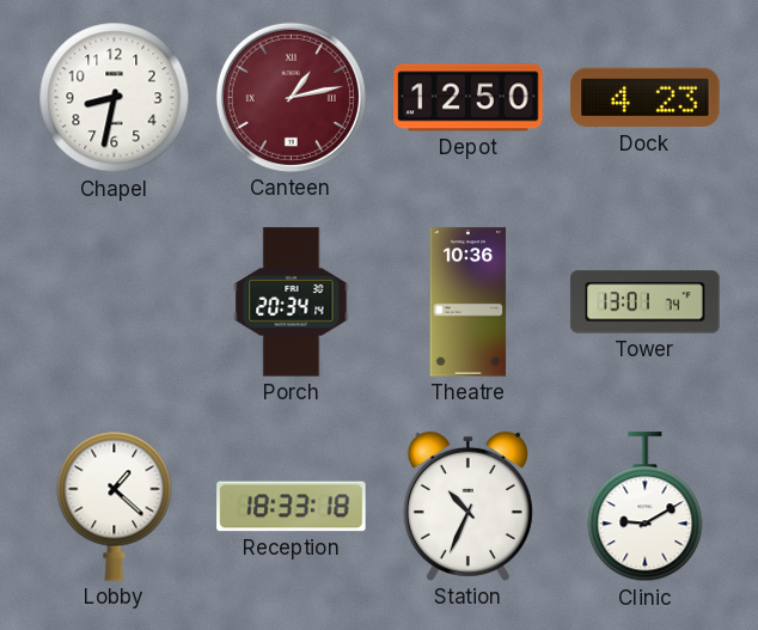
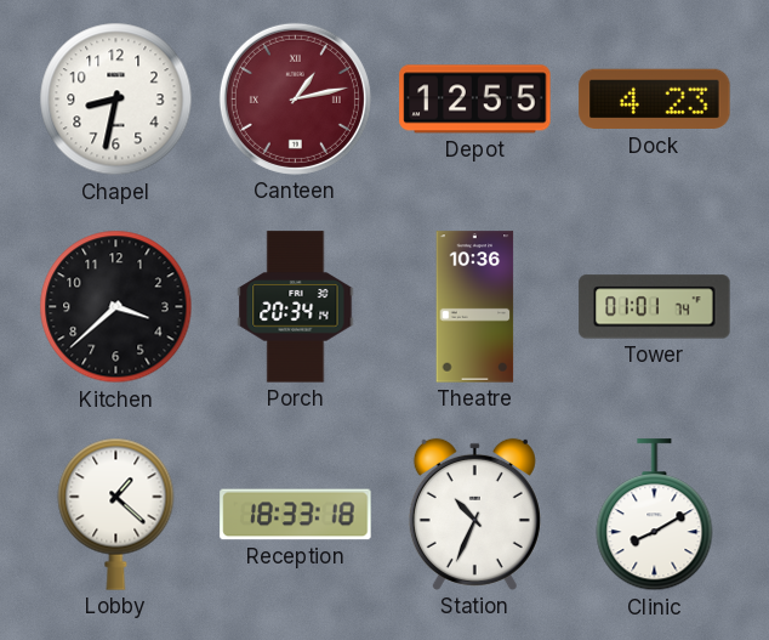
Depot: 12:50 -> 12:55 (475, 100)
Kitchen: none -> 3:38 (116, 307)
Tower: 13:01 -> 01:01 (655, 307)
Clinic: 9:10 -> 8:10 (655, 515)
